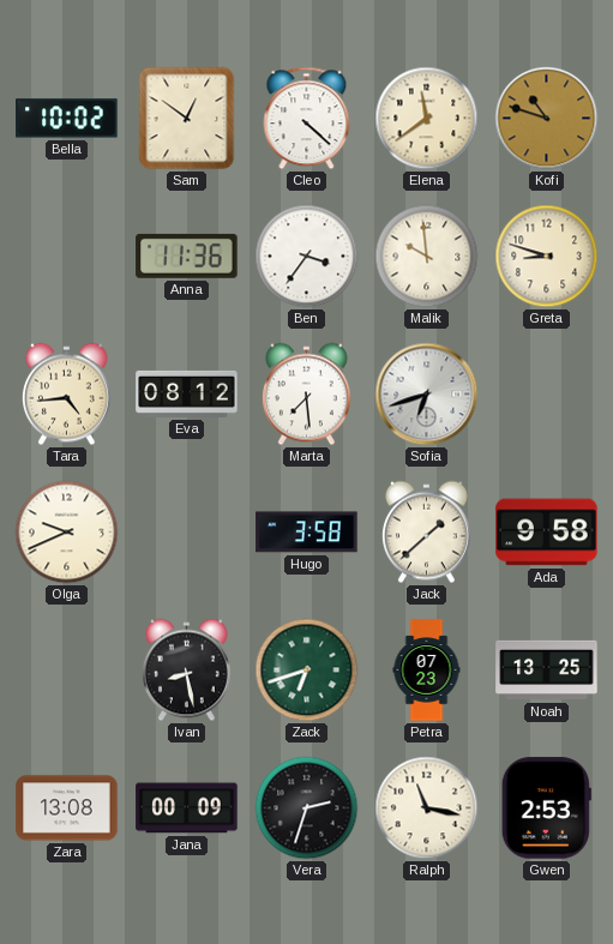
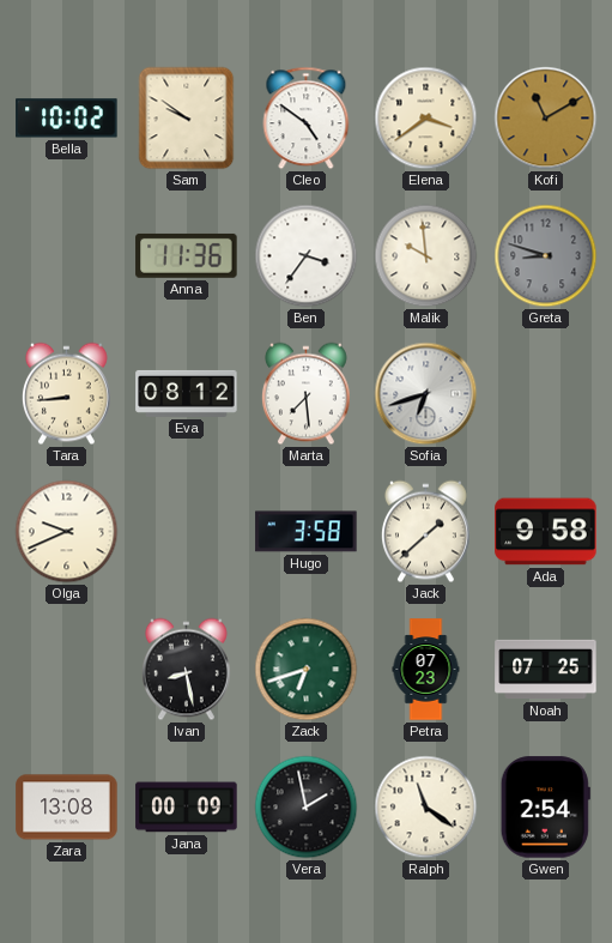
Sam: 12:51 -> 9:51 (187, 119)
Cleo: 4:22 -> 4:51 (307, 119)
Elena: 11:39 -> 3:39 (426, 119)
Kofi: 10:48 -> 11:10 (546, 119)
Greta dial: cream -> grey (546, 256)
Tara: 4:44 -> 8:44 (66, 394)
Noah: 13:25 -> 07:25 (546, 670)
Vera: 2:33 -> 1:58 (307, 808)
Ralph: 11:17 -> 11:21 (426, 808)
Gwen: 2:53 -> 2:54 (545, 808)
